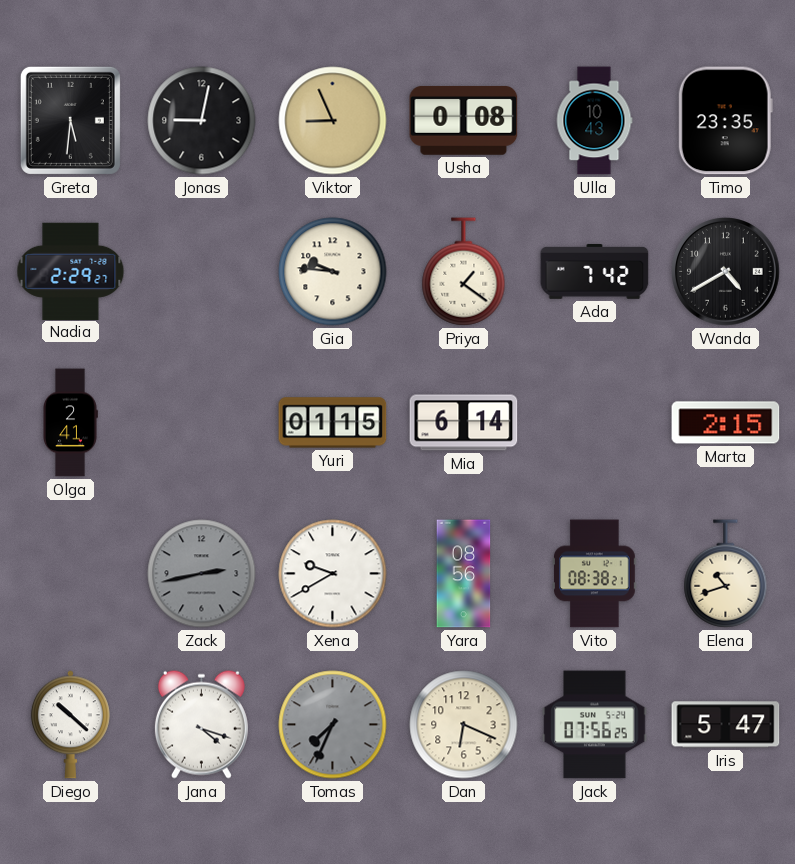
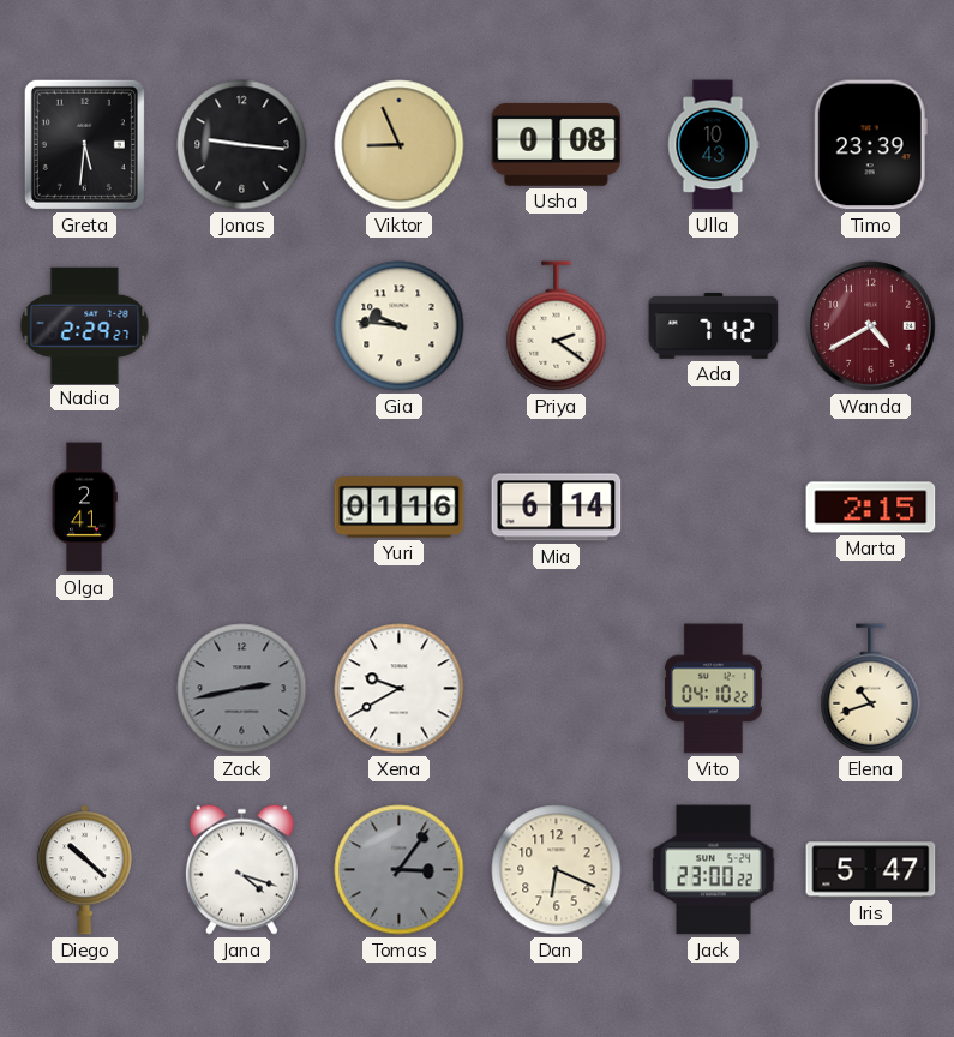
Jonas: 9:02 -> 9:16 (242, 145)
Timo: 23:35 -> 23:39 (870, 145)
Priya: 1:21 -> 2:21 (557, 326)
Wanda dial: black -> burgundy (871, 326)
Yuri: 01:15 -> 01:16 (400, 508)
Yara: 08:56 -> none (464, 574)
Vito: 08:38 -> 04:10 (714, 689)
Tomas: 7:34 -> 3:06 (400, 870)
Jack: 07:56 -> 23:00 (714, 870)
